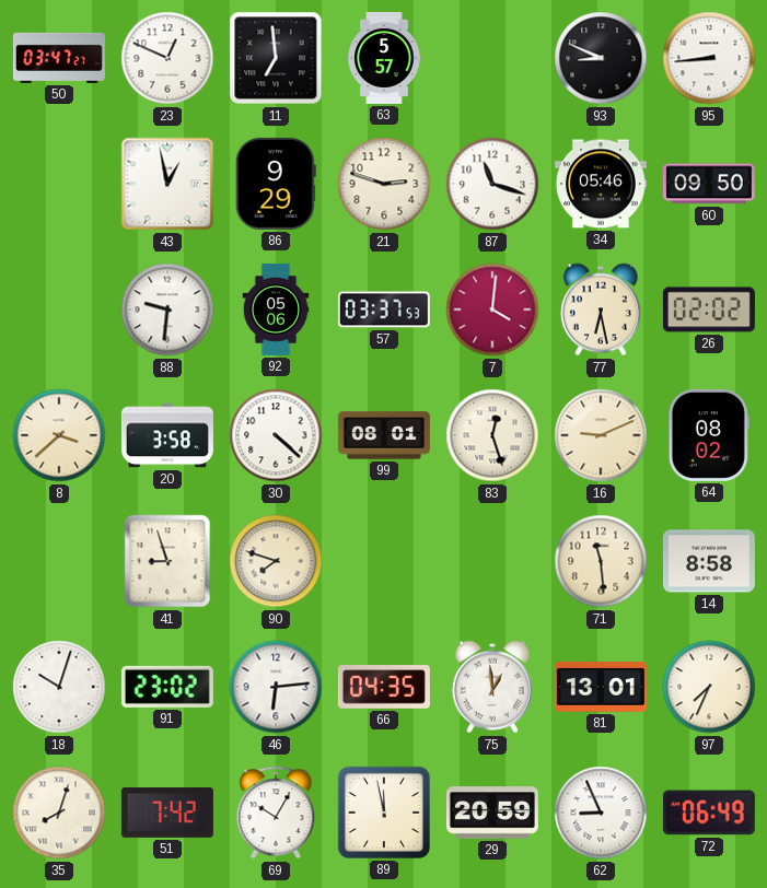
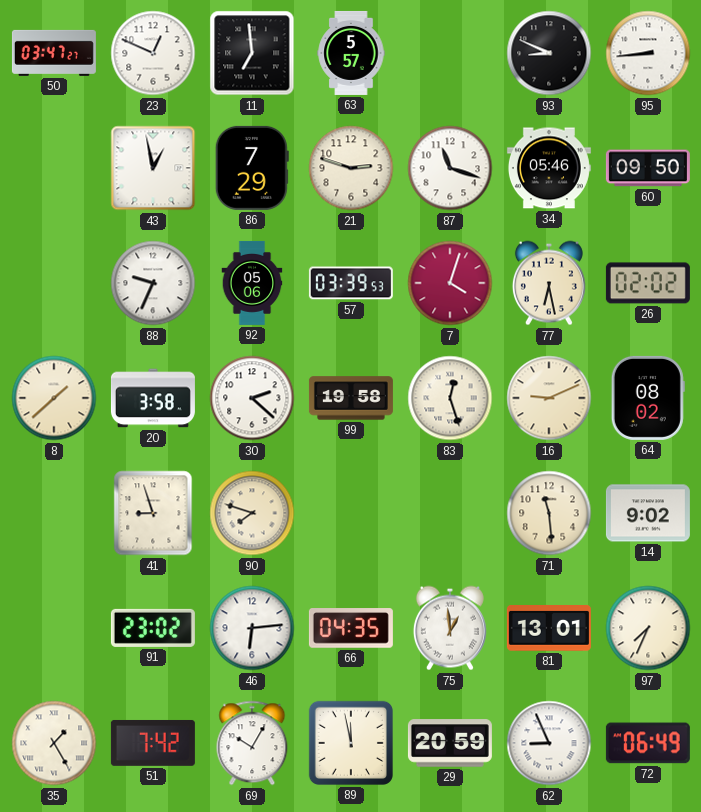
86: 9:29 -> 7:29 (252, 168)
88: 9:31 -> 9:34 (153, 283)
57: 03:37 -> 03:39 (351, 283)
7: 4:01 -> 4:03 (450, 283)
8: 3:38 -> 1:38 (54, 398)
30: 4:22 -> 2:22 (252, 398)
99: 08:01 -> 19:58 (351, 398)
14: 8:58 -> 9:02 (648, 513)
18: 10:03 -> none (59, 687)
35: 8:03 -> 1:25 (54, 743)
